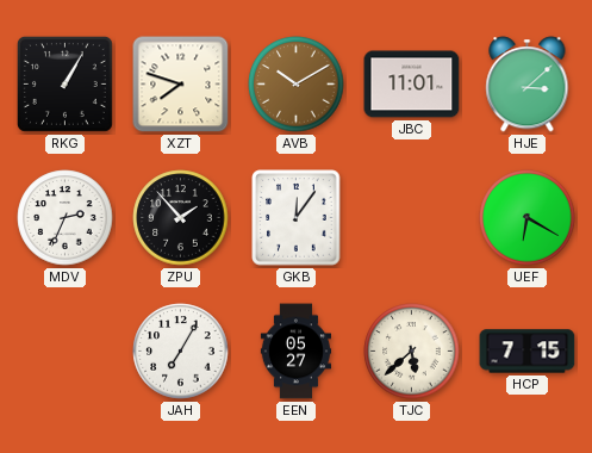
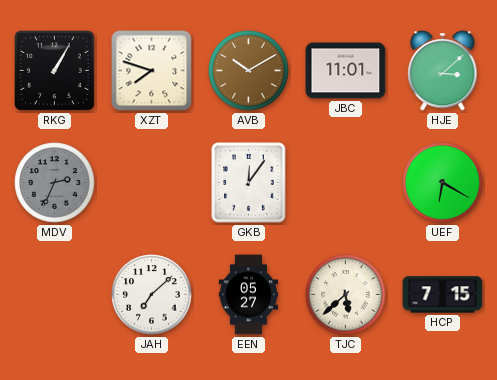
MDV dial: white -> grey (55, 183)
ZPU: 1:53 -> none (181, 218)
JAH: 7:05 -> 7:08 (152, 295)
